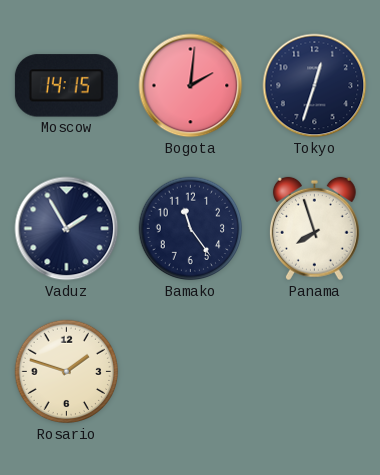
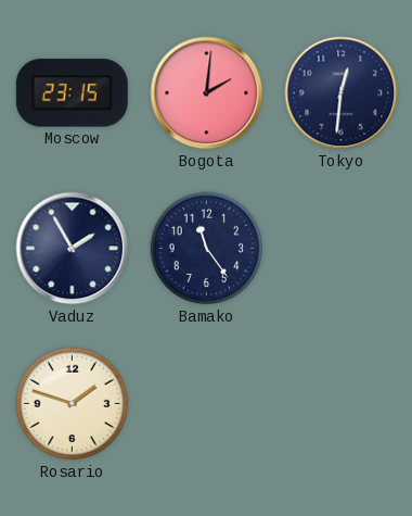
Moscow: 14:15 -> 23:15 (72, 93)
Tokyo: 12:33 -> 12:31 (342, 93)
Panama: 7:57 -> none (314, 229)
